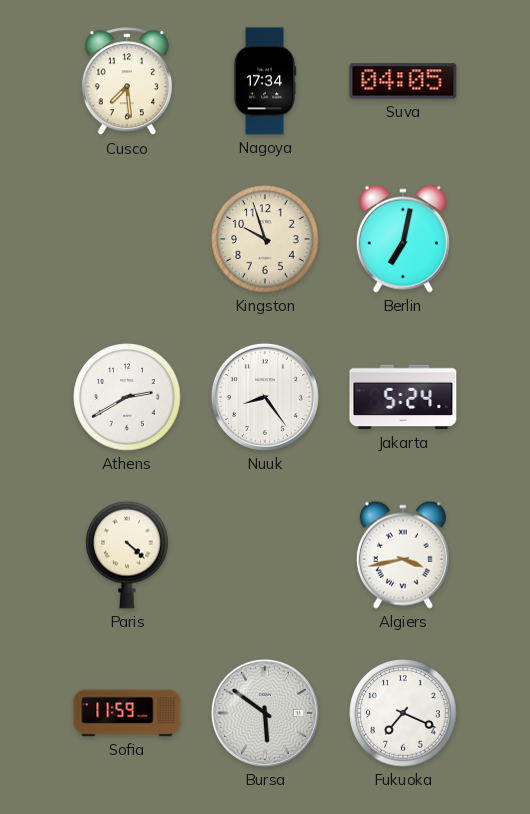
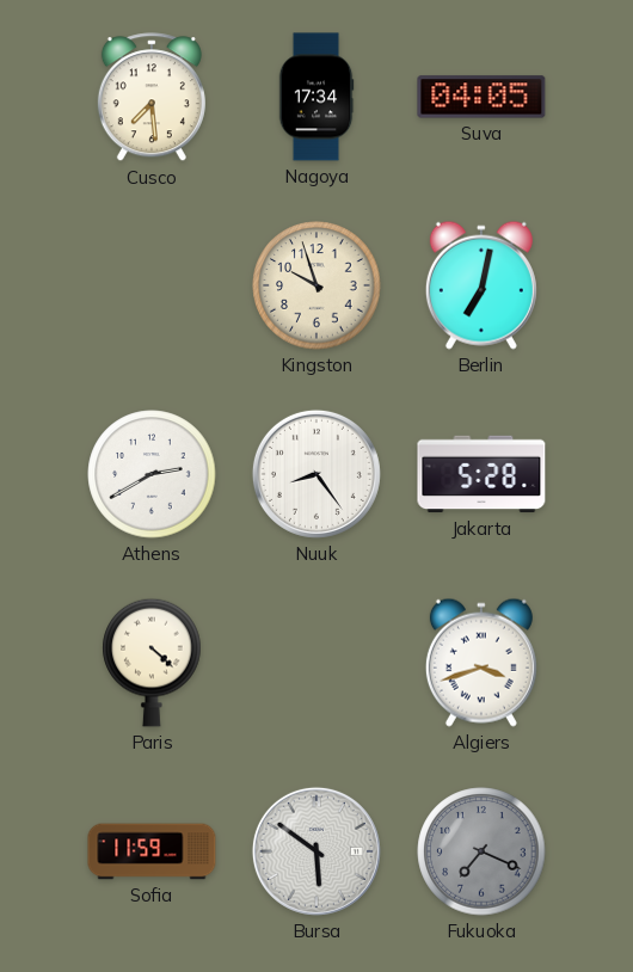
Jakarta: 5:24 -> 5:28 (481, 474)
Algiers: 3:43 -> 3:42 (481, 663)
Fukuoka dial: white -> grey (481, 851)
